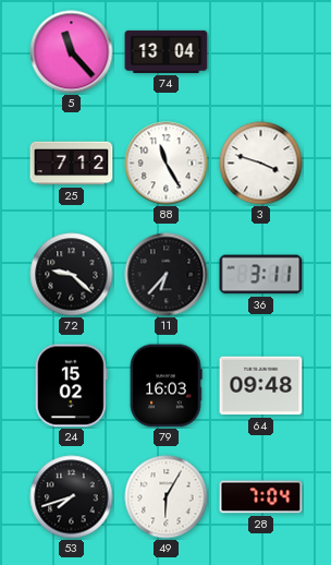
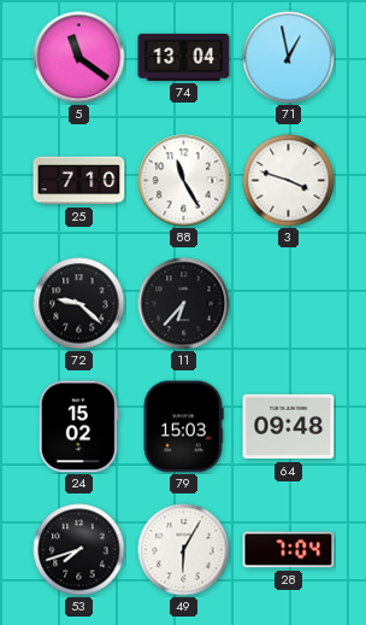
5: 11:23 -> 11:21 (79, 58)
71: none -> 12:58 (289, 58)
25: 7:12 -> 7:10 (79, 181)
36: 3:11 -> none (261, 275)
79: 16:03 -> 15:03 (183, 427)
